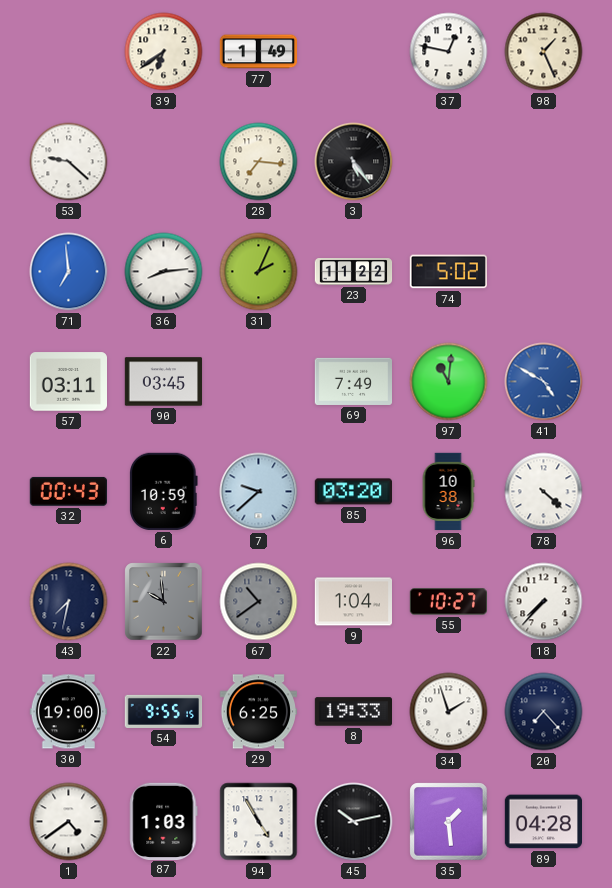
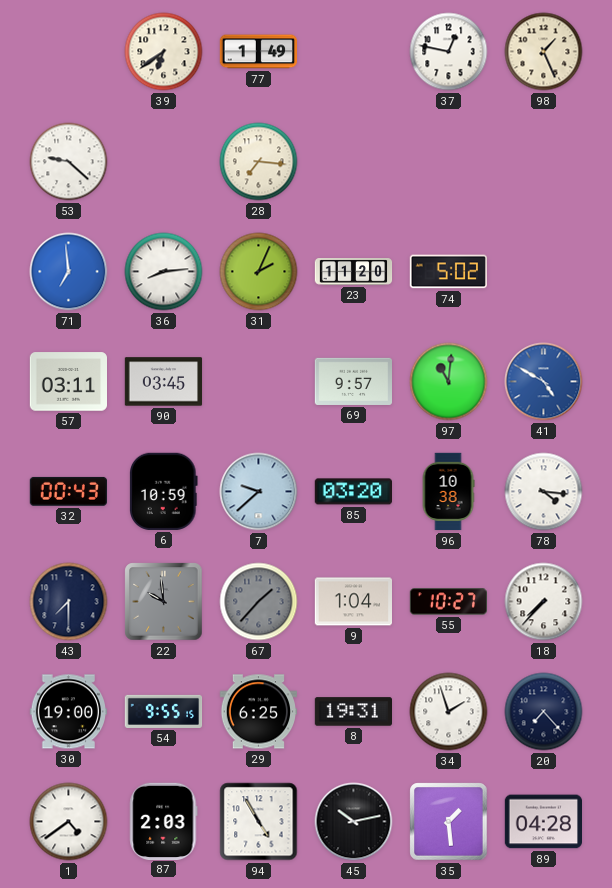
3: 5:24 -> none (354, 162)
23: 11:22 -> 11:20 (354, 272)
69: 7:49 -> 9:57 (354, 381)
78: 4:22 -> 4:16 (544, 492)
43: 7:32 -> 7:30 (69, 602)
67: 10:39 -> 1:37 (259, 602)
8: 19:33 -> 19:31 (353, 712)
87: 1:03 -> 2:03 (164, 821)
